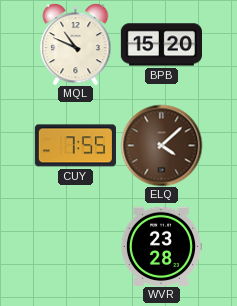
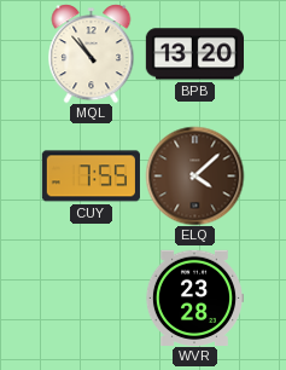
MQL: 10:49 -> 10:53 (92, 53)
BPB: 15:20 -> 13:20 (194, 54)
